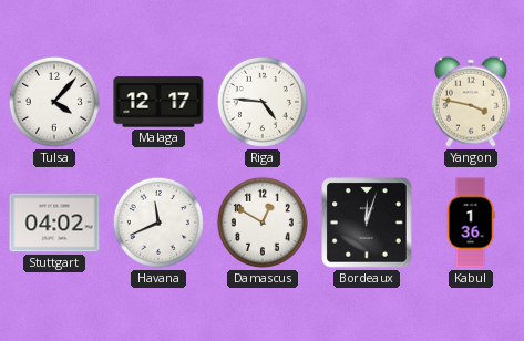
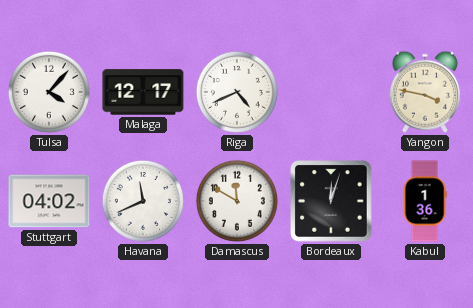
Riga: 4:46 -> 4:41 (237, 92)
Damascus: 12:50 -> 11:50 (237, 201)
